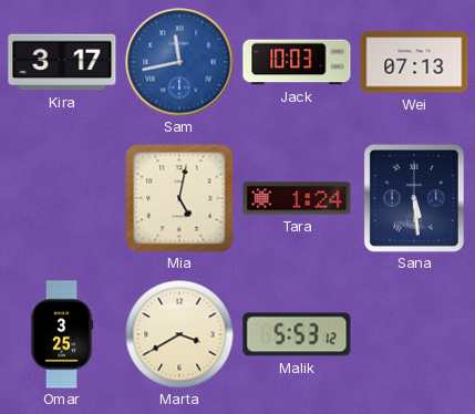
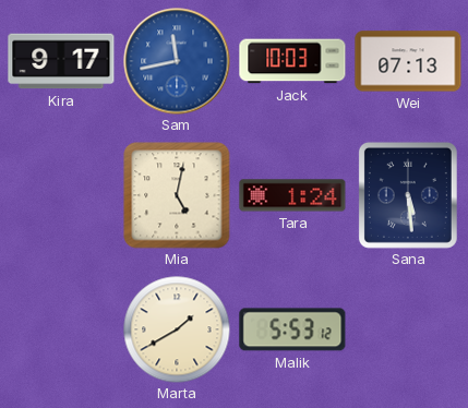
Kira: 3:17 -> 9:17 (61, 61)
Omar: 3:25 -> none (62, 334)
Marta: 3:40 -> 1:40 (177, 329)
